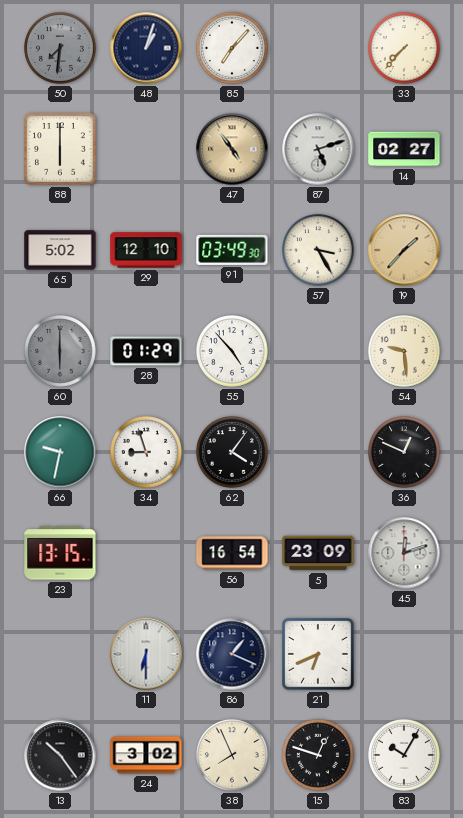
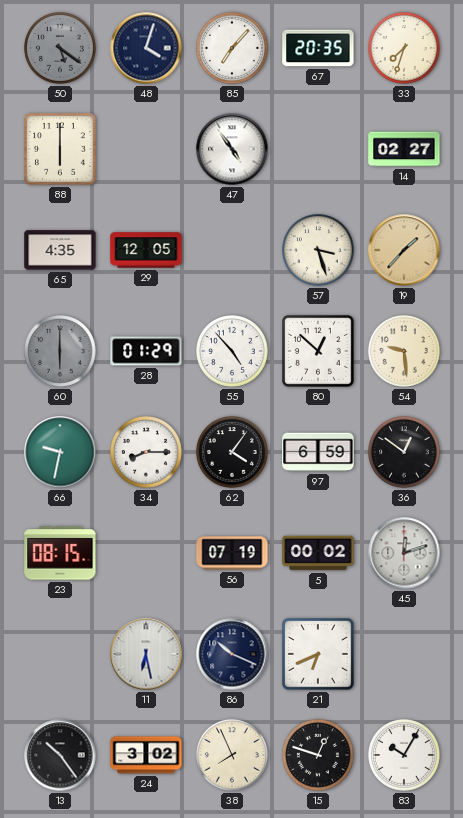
50: 7:31 -> 5:21 (61, 49)
48: 1:03 -> 4:03 (146, 48)
67: none -> 20:35 (318, 48)
33: 7:37 -> 7:33 (405, 49)
47 dial: champagne -> white (232, 149)
87: 5:12 -> none (318, 149)
65: 5:02 -> 4:35 (60, 250)
29: 12:10 -> 12:05 (146, 250)
91: 03:49 -> none (232, 250)
57: 3:25 -> 3:27 (319, 251)
80: none -> 12:52 (319, 352)
34: 8:57 -> 8:15 (147, 453)
97: none -> 6:59 (318, 452)
36: 12:49 -> 12:51 (405, 453)
23: 13:15 -> 08:15 (60, 553)
56: 16:54 -> 07:19 (232, 553)
5: 23:09 -> 00:02 (318, 553)
11: 6:30 -> 6:28 (146, 654)
86: 1:19 -> 10:19 (232, 654)
